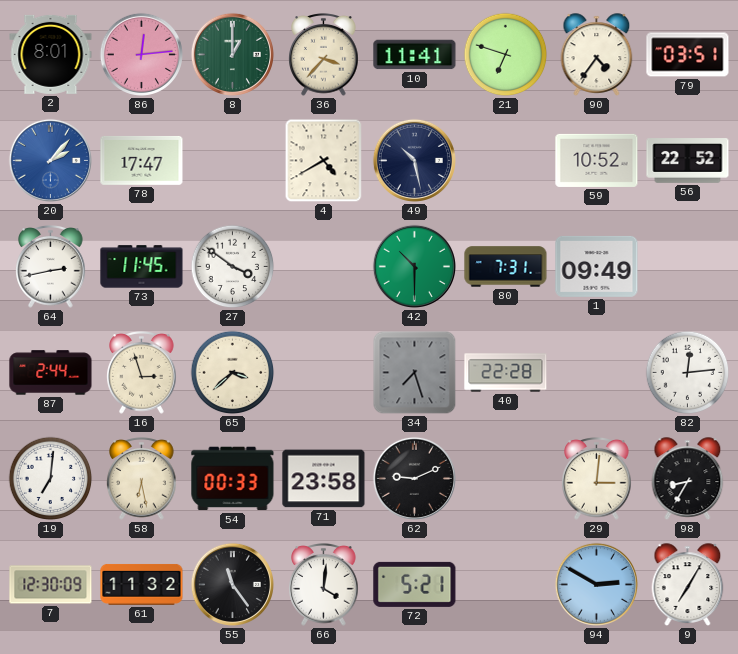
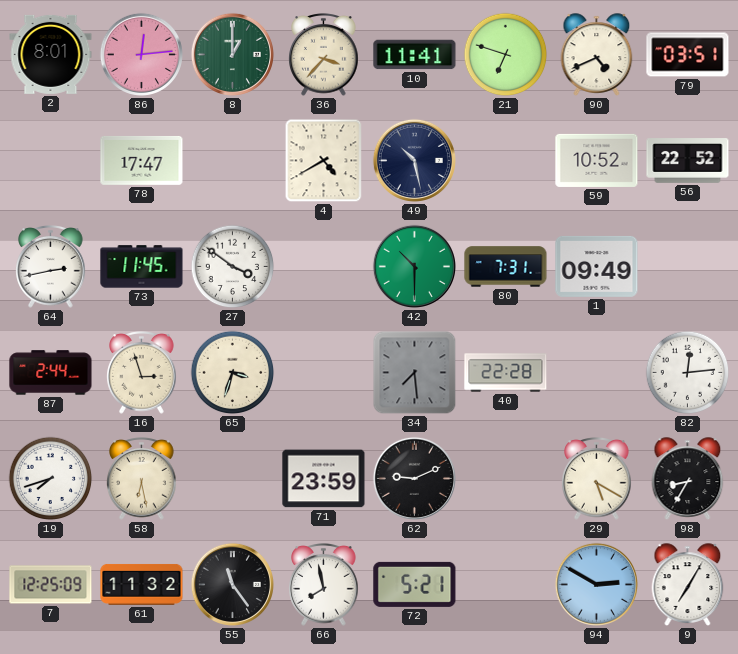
90: 4:36 -> 4:41 (597, 55)
20: 2:07 -> none (50, 160)
65: 3:38 -> 3:33 (233, 373)
34: 7:27 -> 7:29 (415, 373)
19: 7:01 -> 7:42 (51, 479)
54: 00:33 -> none (233, 479)
71: 23:58 -> 23:59 (324, 479)
29: 3:01 -> 5:20 (597, 479)
7: 12:30 -> 12:25 (51, 585)
66: 4:01 -> 7:58 (324, 585)
